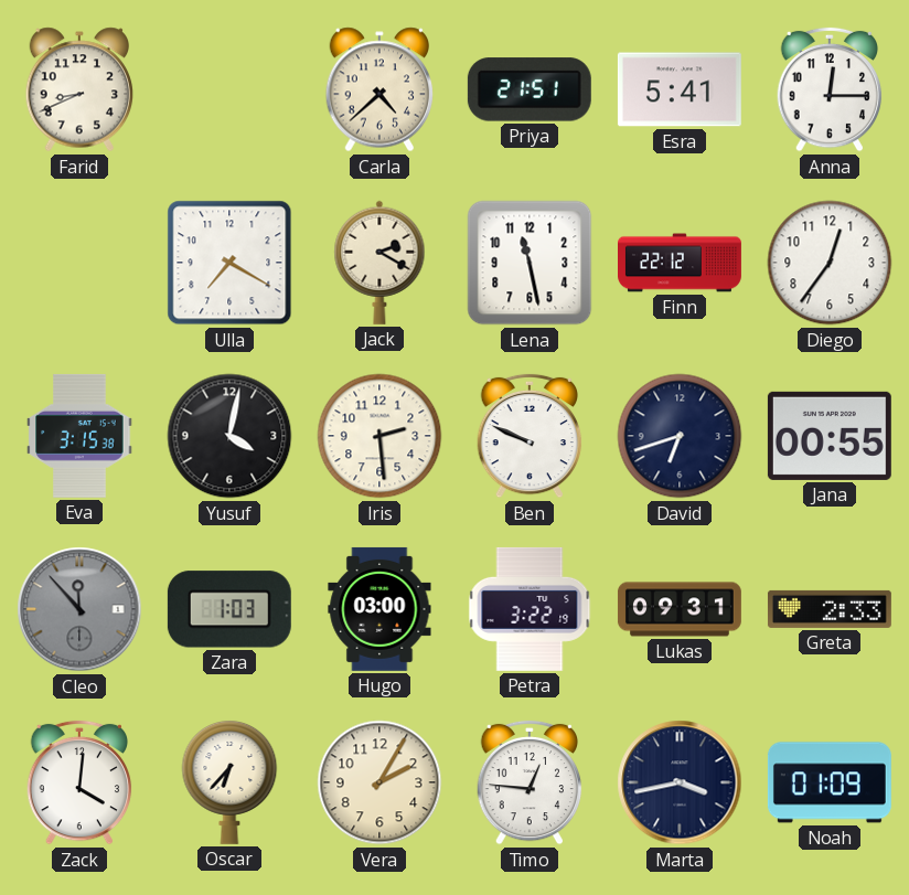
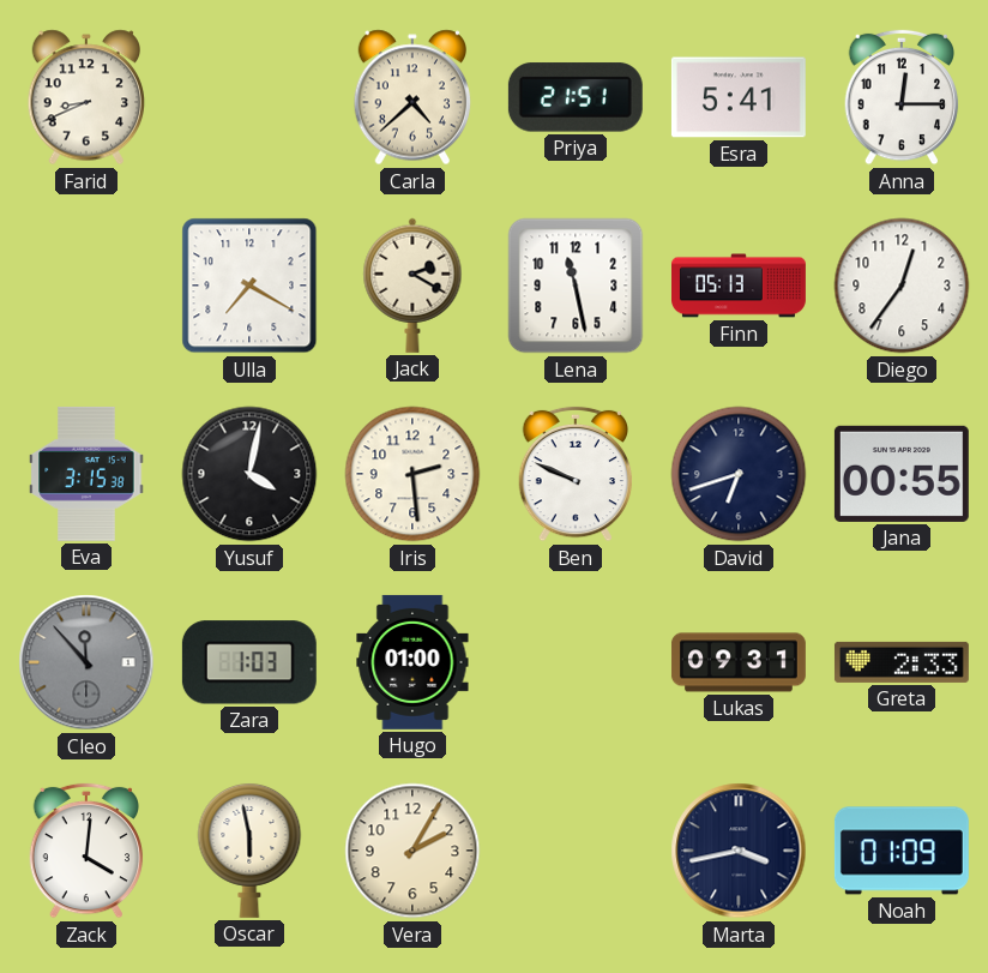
Finn: 22:12 -> 05:13 (740, 286)
Hugo: 03:00 -> 01:00 (412, 662)
Petra: 3:22 -> none (530, 609)
Oscar: 6:37 -> 5:58 (249, 849)
Timo: 12:46 -> none (530, 782)
